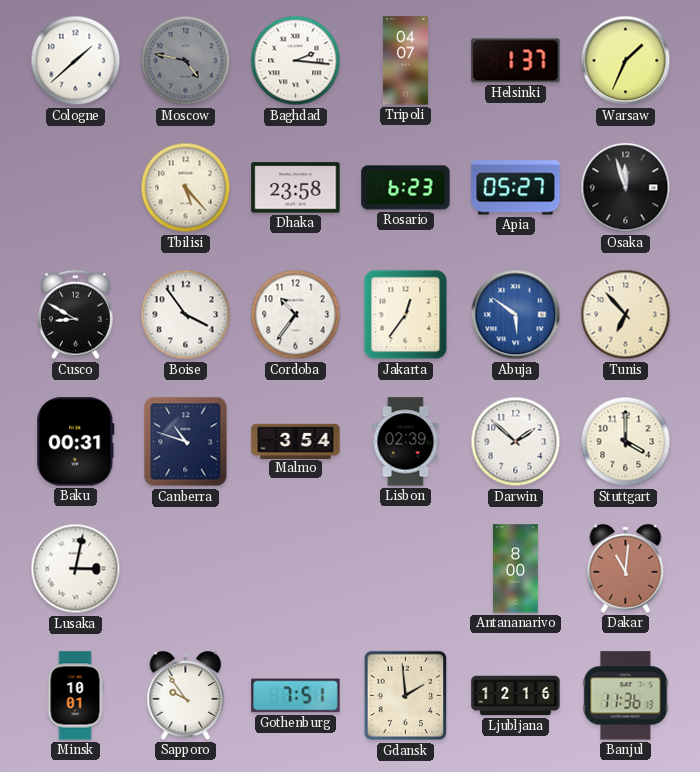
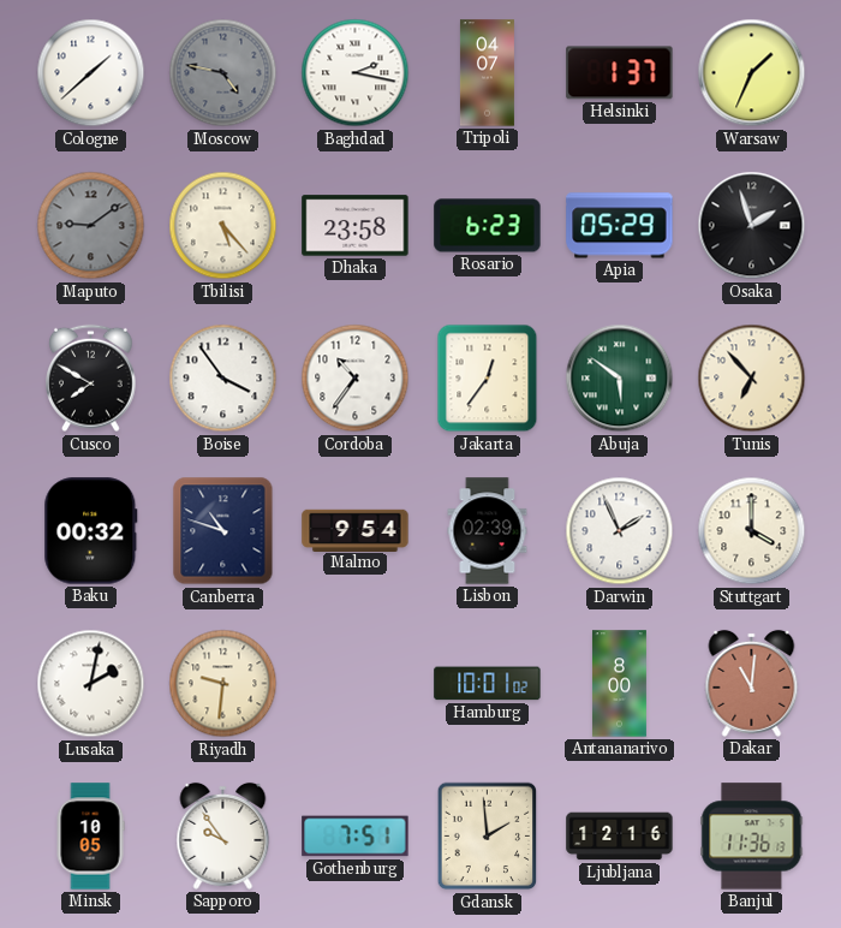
Baghdad: 2:16 -> 2:17 (356, 73)
Maputo: none -> 9:09 (91, 226)
Apia: 05:27 -> 05:29 (620, 226)
Osaka: 11:57 -> 1:57 (752, 226)
Cusco: 8:50 -> 7:50 (91, 379)
Abuja dial: blue -> green (620, 379)
Baku: 00:31 -> 00:32 (91, 531)
Malmo: 3:54 -> 9:54 (356, 530)
Darwin: 1:52 -> 1:56 (620, 531)
Lusaka: 3:02 -> 2:02 (91, 684)
Riyadh: none -> 9:31 (223, 684)
Hamburg: none -> 10:01 (488, 684)
Minsk: 10:01 -> 10:05 (90, 837)
